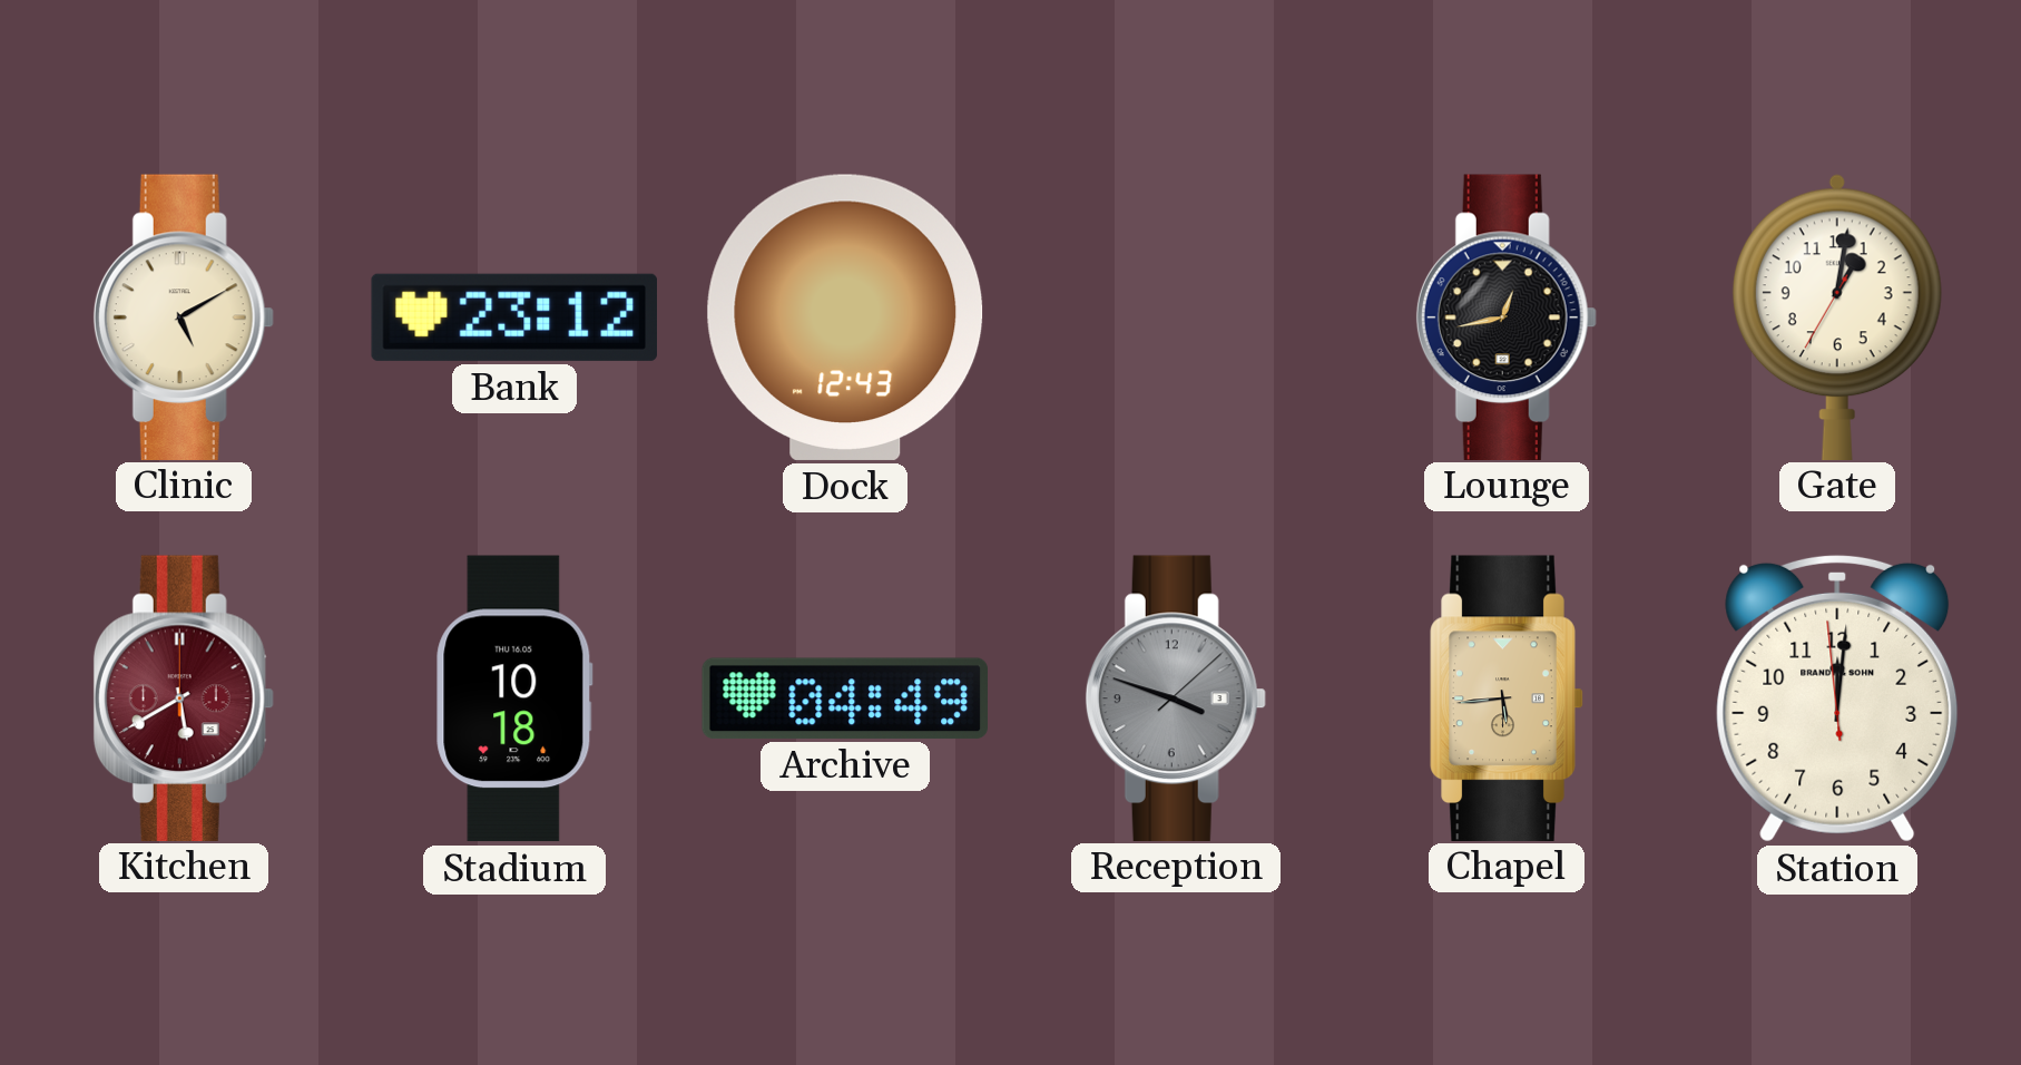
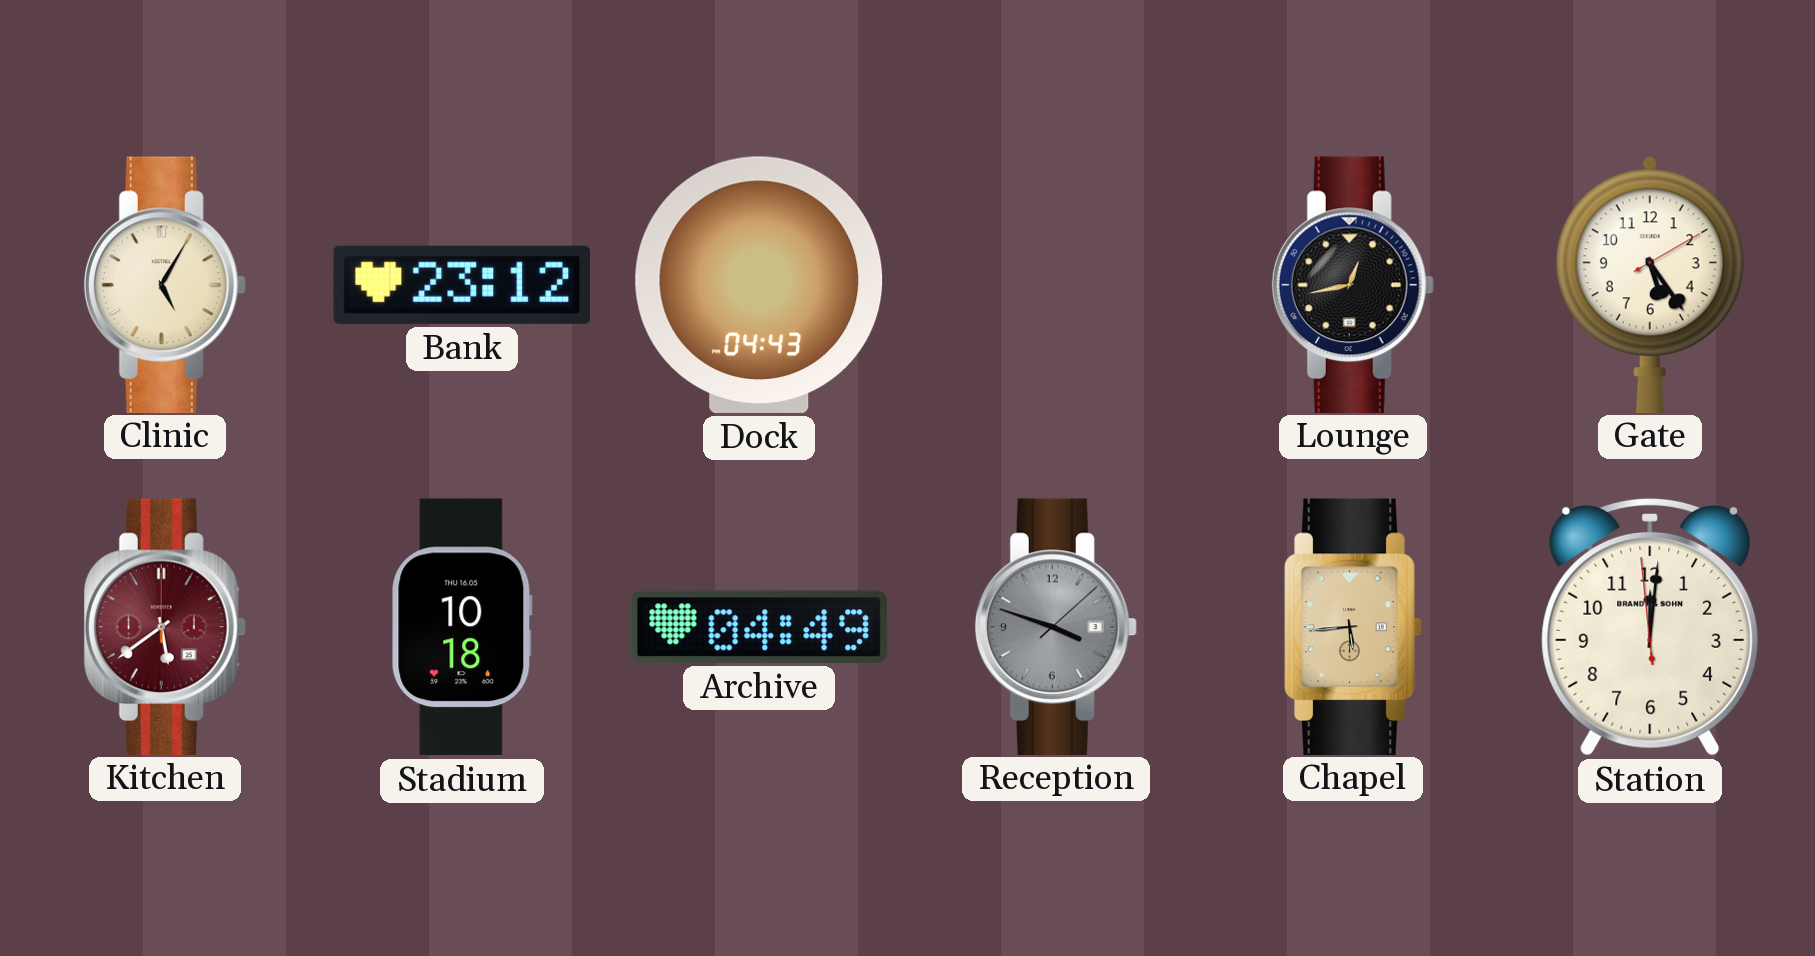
Clinic: 5:10 -> 5:05 (165, 284)
Dock: 12:43 -> 04:43 (759, 285)
Gate: 1:01 -> 5:24 (1650, 284)
Kitchen: 5:40 -> 5:39 (165, 626)
